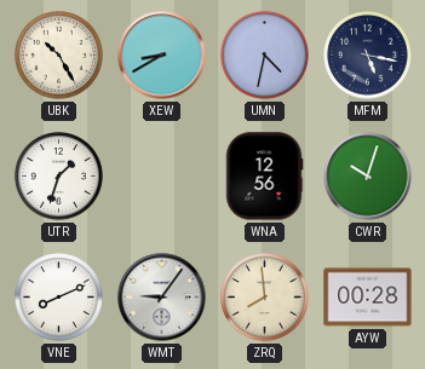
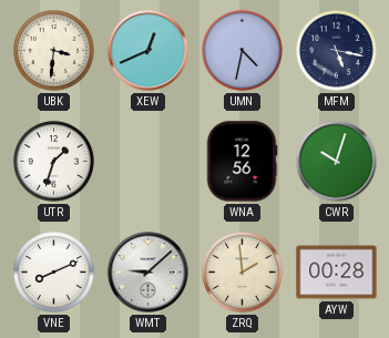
UBK: 10:25 -> 3:31 (54, 51)
XEW: 8:40 -> 12:41 (149, 51)
WMT: 9:06 -> 9:08 (149, 273)
ZRQ: 7:59 -> 1:59 (243, 273)
